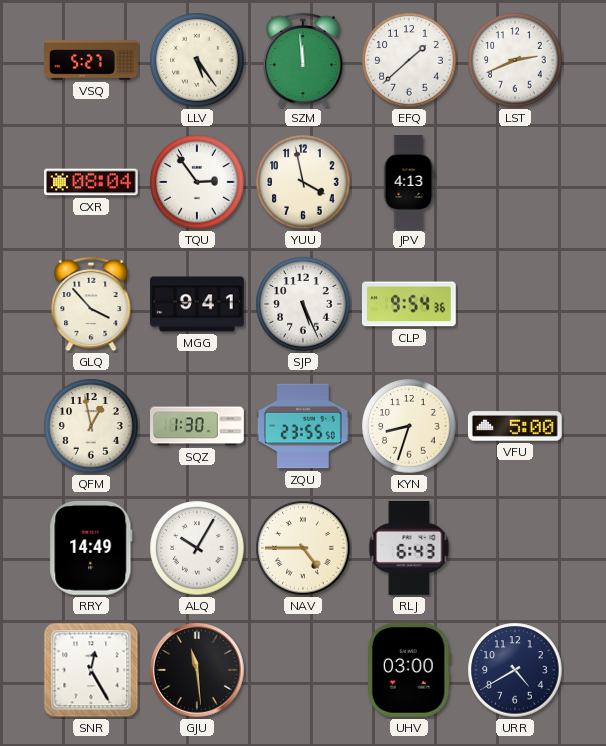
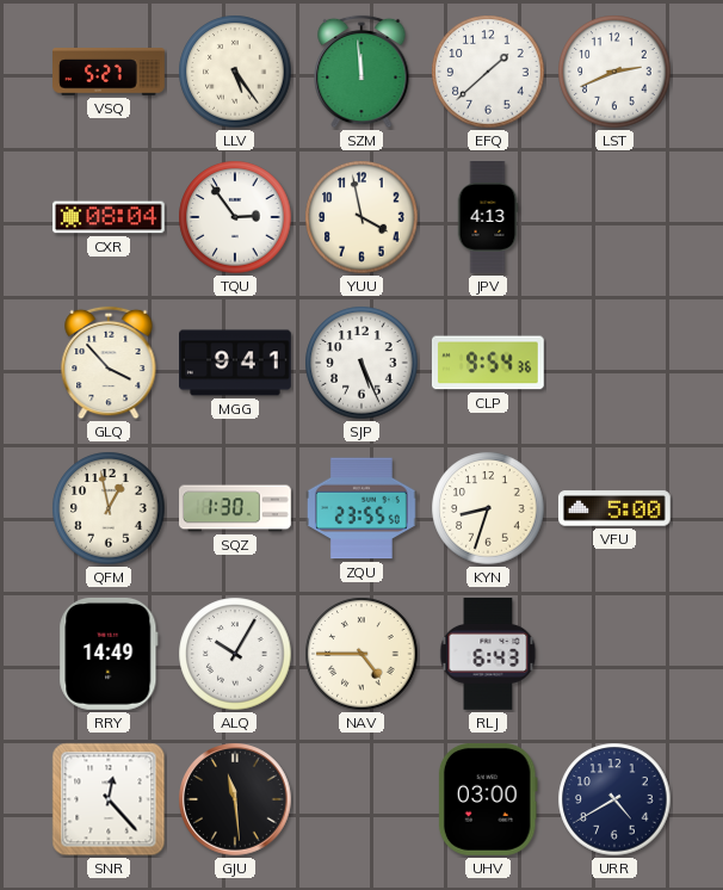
SNR: 12:25 -> 12:23 (109, 799)
